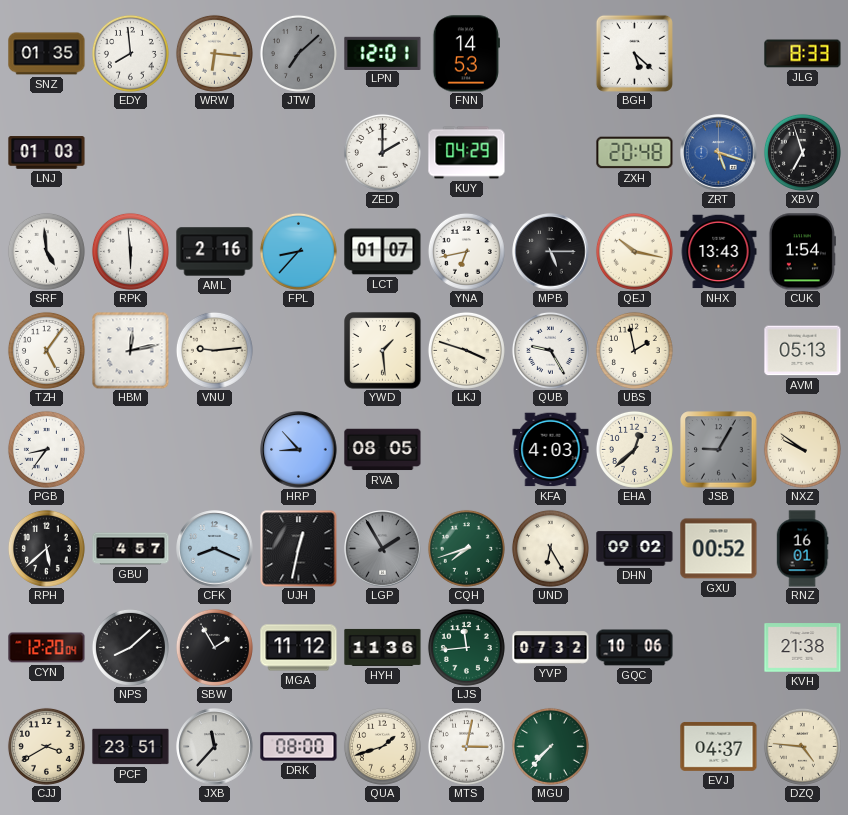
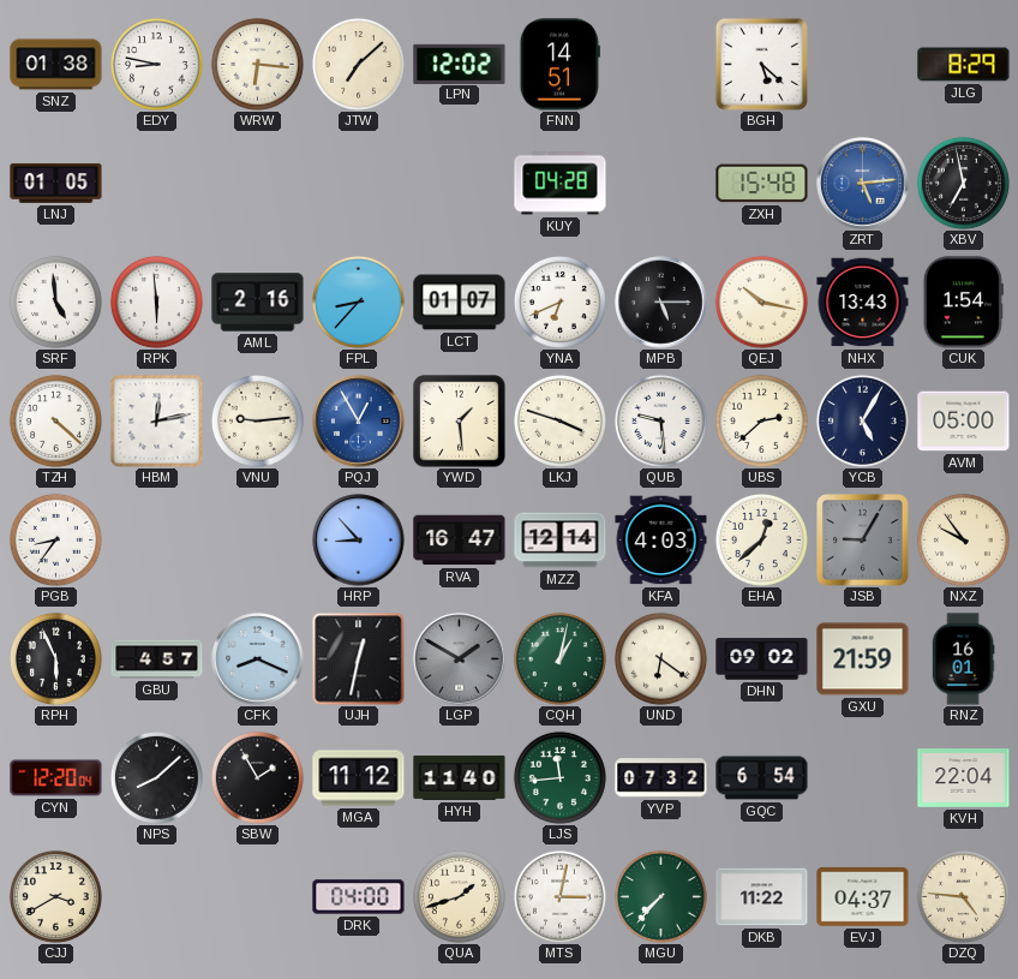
SNZ: 01:35 -> 01:38 (56, 65)
EDY: 7:59 -> 8:47 (156, 64)
JTW dial: grey -> cream (358, 64)
LPN: 12:01 -> 12:02 (460, 64)
FNN: 14:53 -> 14:51 (559, 65)
JLG: 8:33 -> 8:29 (964, 65)
LNJ: 01:03 -> 01:05 (56, 184)
ZED: 2:00 -> none (382, 152)
KUY: 04:29 -> 04:28 (561, 184)
ZXH: 20:48 -> 15:48 (762, 184)
ZRT: 5:18 -> 5:14 (863, 184)
XBV: 6:57 -> 6:58 (963, 183)
YNA: 6:43 -> 6:41 (559, 302)
TZH: 5:06 -> 4:22 (55, 420)
PQJ: none -> 12:55 (359, 422)
QUB: 9:25 -> 9:29 (660, 420)
UBS: 1:58 -> 2:38 (761, 420)
YCB: none -> 5:05 (862, 420)
AVM: 05:13 -> 05:00 (964, 422)
RVA: 08:05 -> 16:47 (460, 541)
MZZ: none -> 12:14 (561, 541)
NXZ: 9:51 -> 9:54 (963, 539)
RPH: 5:38 -> 5:56 (55, 658)
LGP: 1:55 -> 1:50 (460, 659)
CQH: 7:42 -> 1:02 (559, 658)
UND: 6:25 -> 6:21 (660, 658)
GXU: 00:52 -> 21:59 (863, 659)
HYH: 11:36 -> 11:40 (460, 777)
GQC: 10:06 -> 6:54 (762, 778)
KVH: 21:38 -> 22:04 (964, 778)
PCF: 23:51 -> none (131, 747)
JXB: 11:37 -> none (215, 747)
DRK: 08:00 -> 04:00 (359, 897)
DKB: none -> 11:22 (762, 897)
